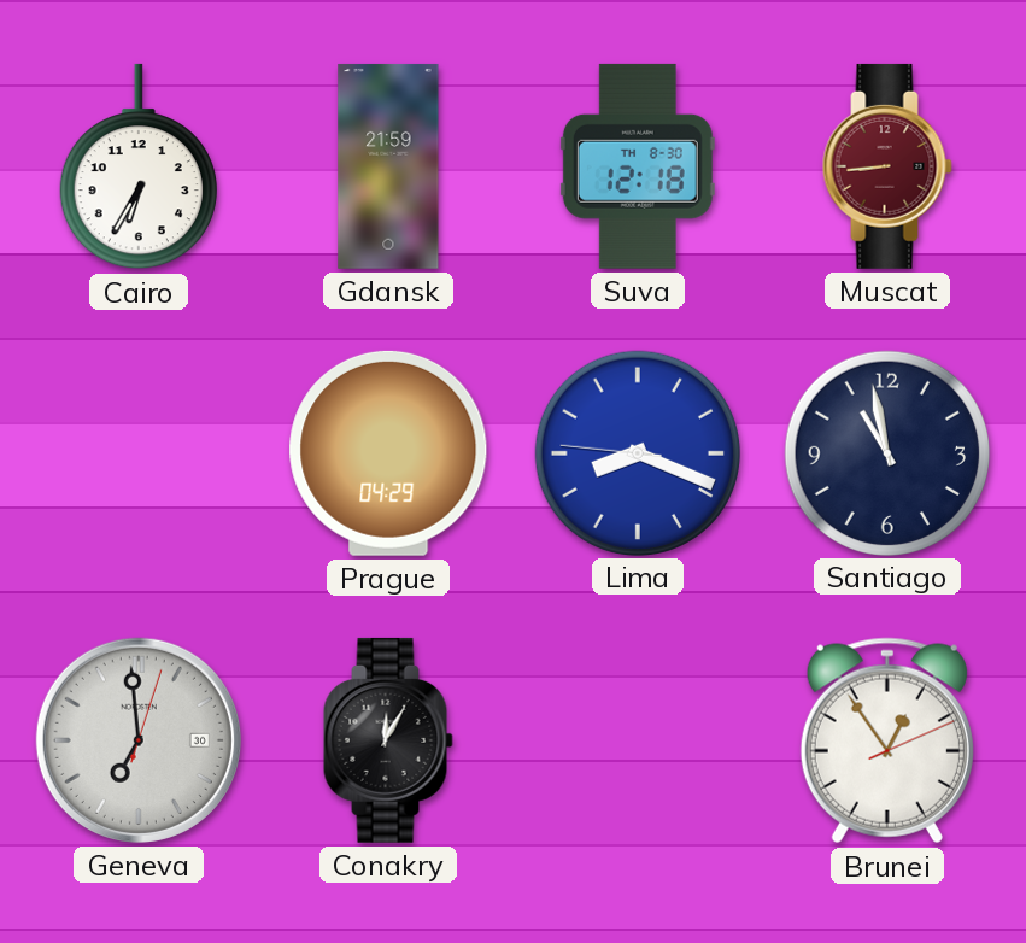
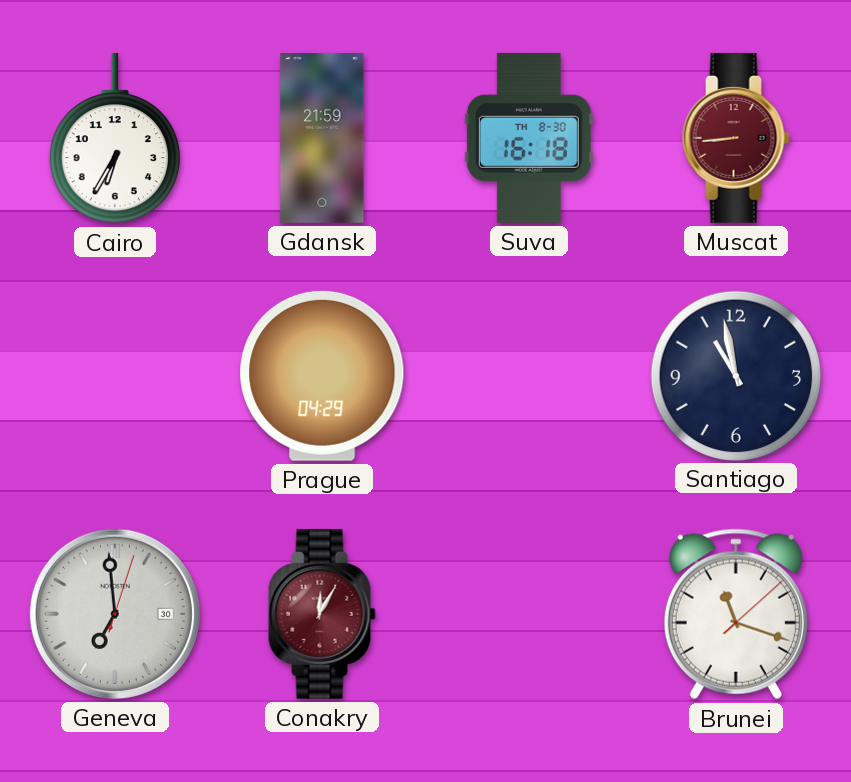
Suva: 12:18 -> 16:18 (529, 138)
Lima: 8:18 -> none (637, 452)
Conakry dial: black -> burgundy (322, 614)
Brunei: 12:54 -> 11:18 (736, 614)
